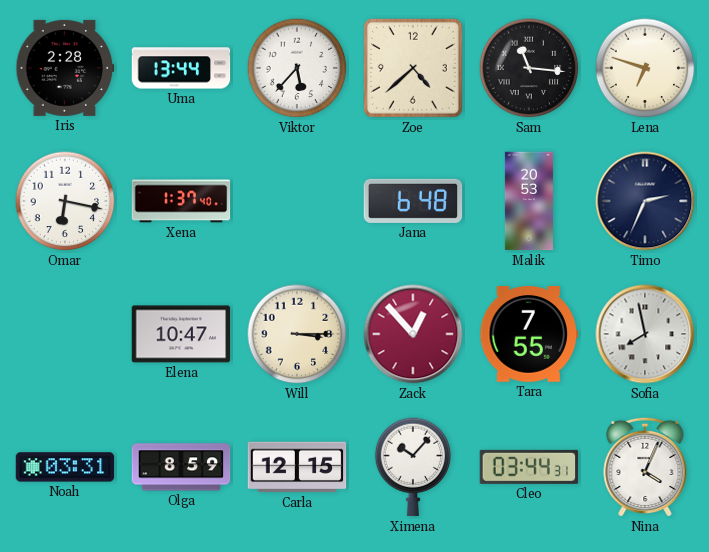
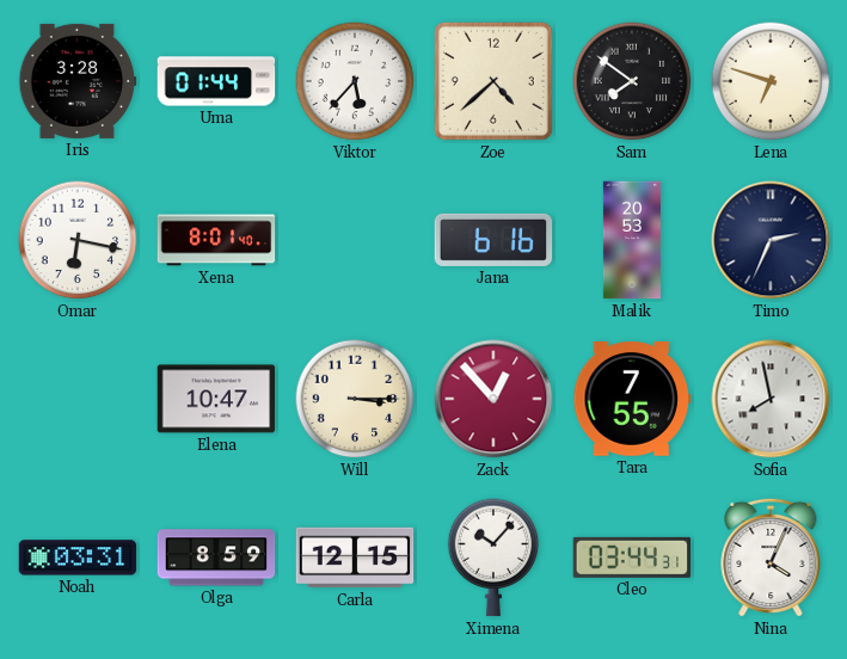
Iris: 2:28 -> 3:28 (78, 81)
Uma: 13:44 -> 01:44 (216, 81)
Sam: 11:16 -> 7:51 (632, 81)
Xena: 1:37 -> 8:01 (216, 240)
Jana: 6:48 -> 6:16 (493, 240)
